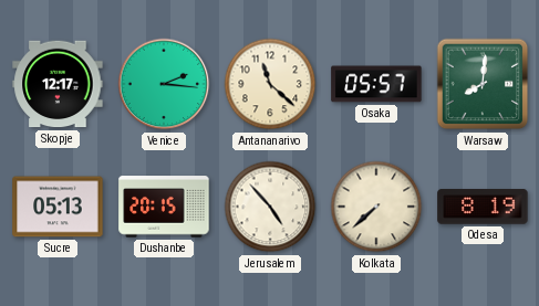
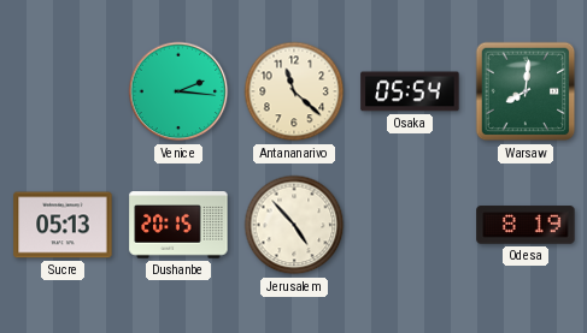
Skopje: 12:17 -> none (58, 84)
Osaka: 05:57 -> 05:54 (410, 91)
Kolkata: 7:38 -> none (376, 207)
